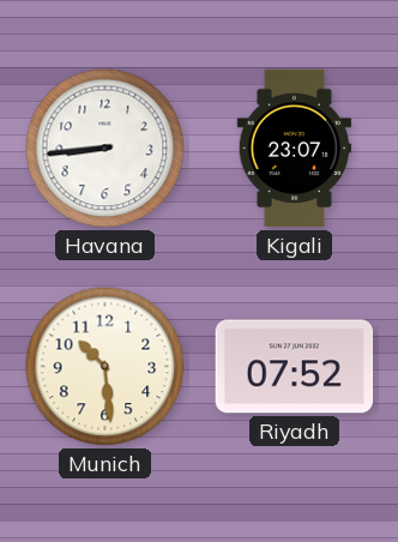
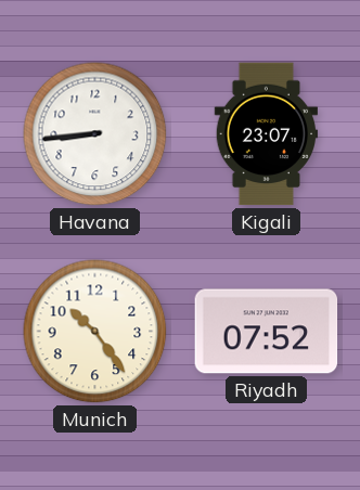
Munich: 10:29 -> 10:24 (95, 332)
